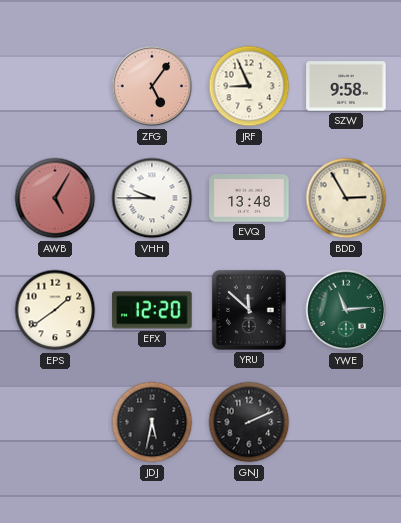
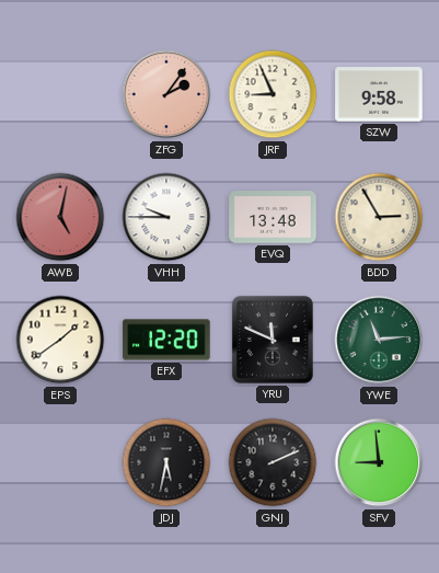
ZFG: 5:06 -> 2:06 (166, 94)
AWB: 5:05 -> 5:02 (60, 217)
YRU: 11:52 -> 11:49 (273, 340)
SFV: none -> 8:59 (379, 462)
